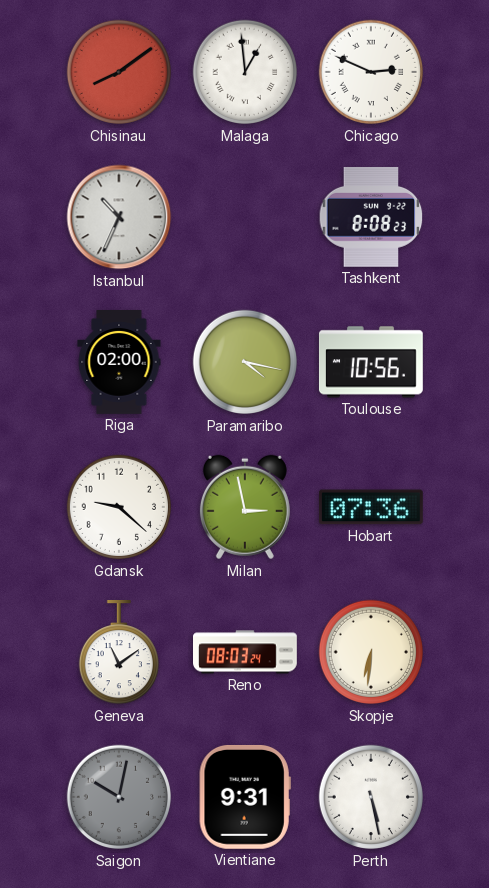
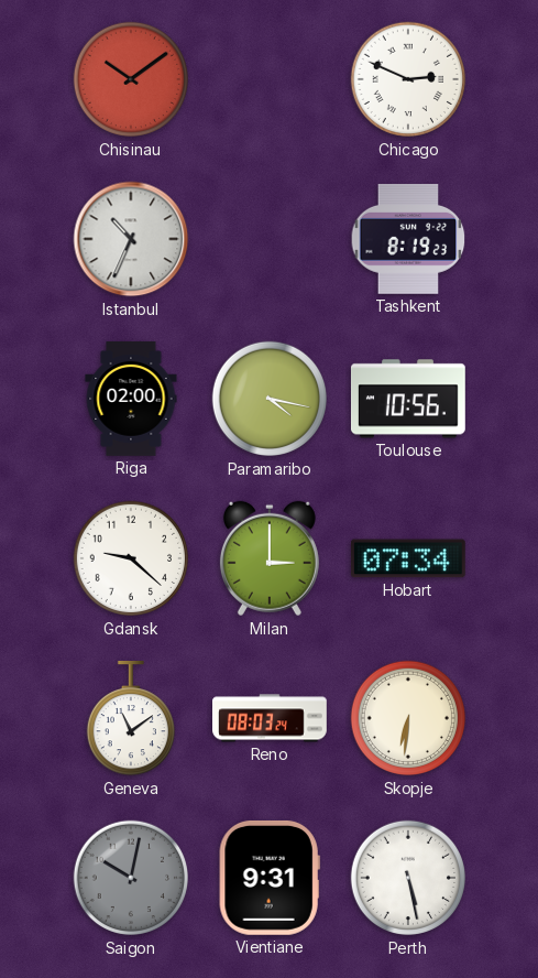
Chisinau: 8:09 -> 10:09 (131, 79)
Malaga: 12:59 -> none (245, 72)
Tashkent: 8:08 -> 8:19 (408, 239)
Milan: 2:58 -> 3:00 (270, 558)
Hobart: 07:36 -> 07:34 (408, 558)
